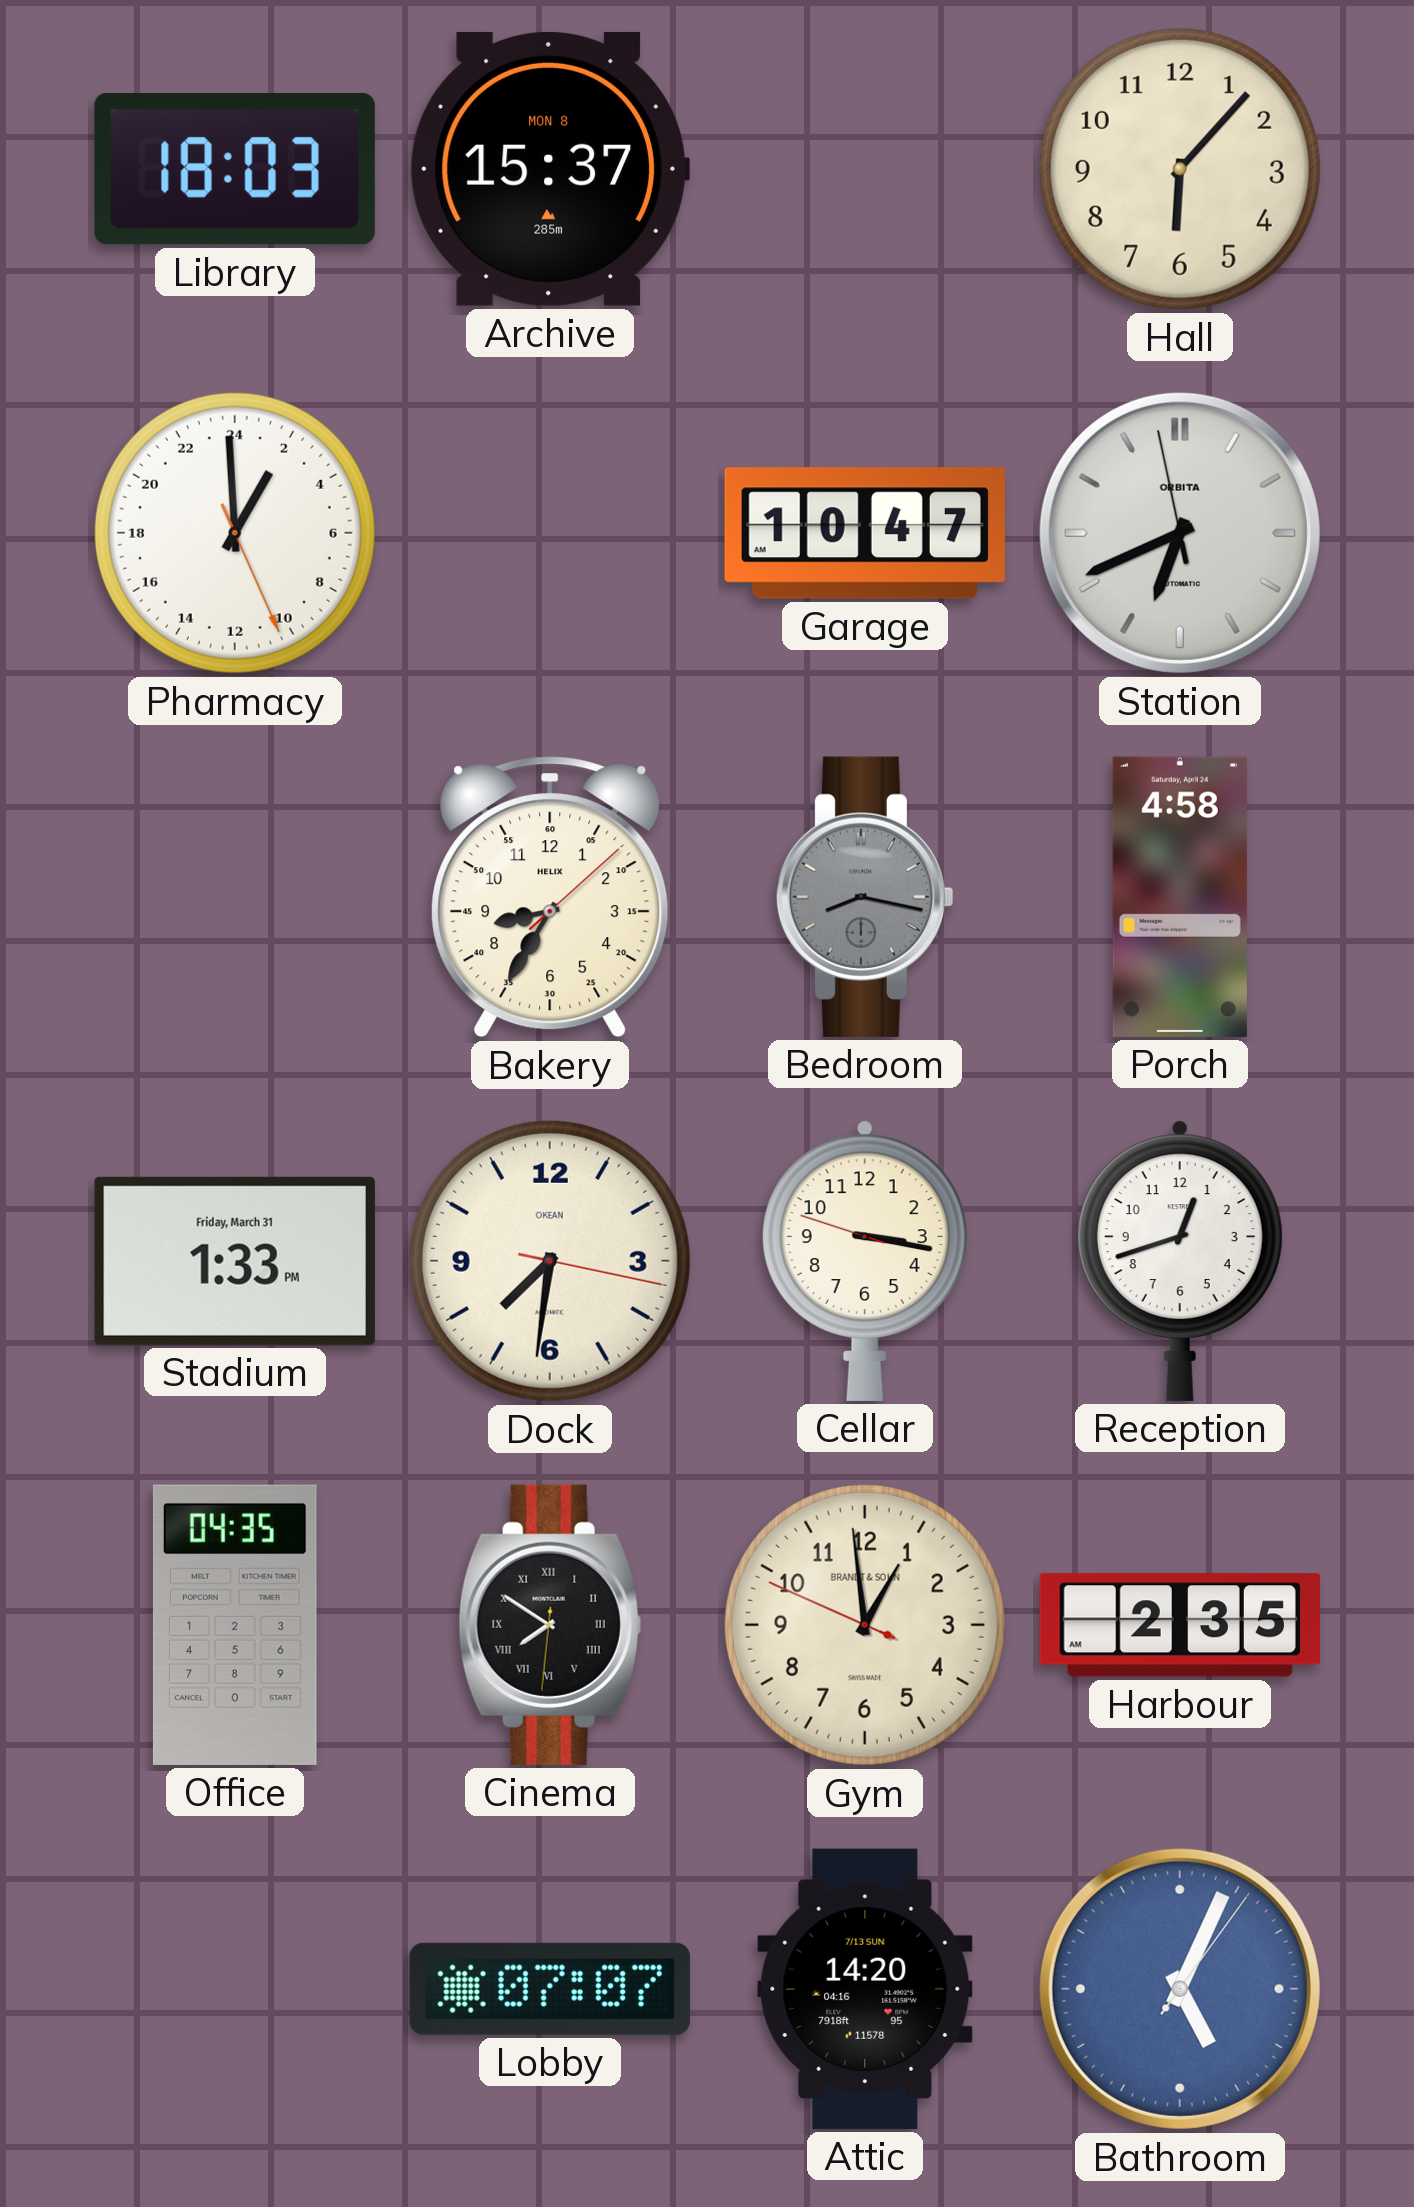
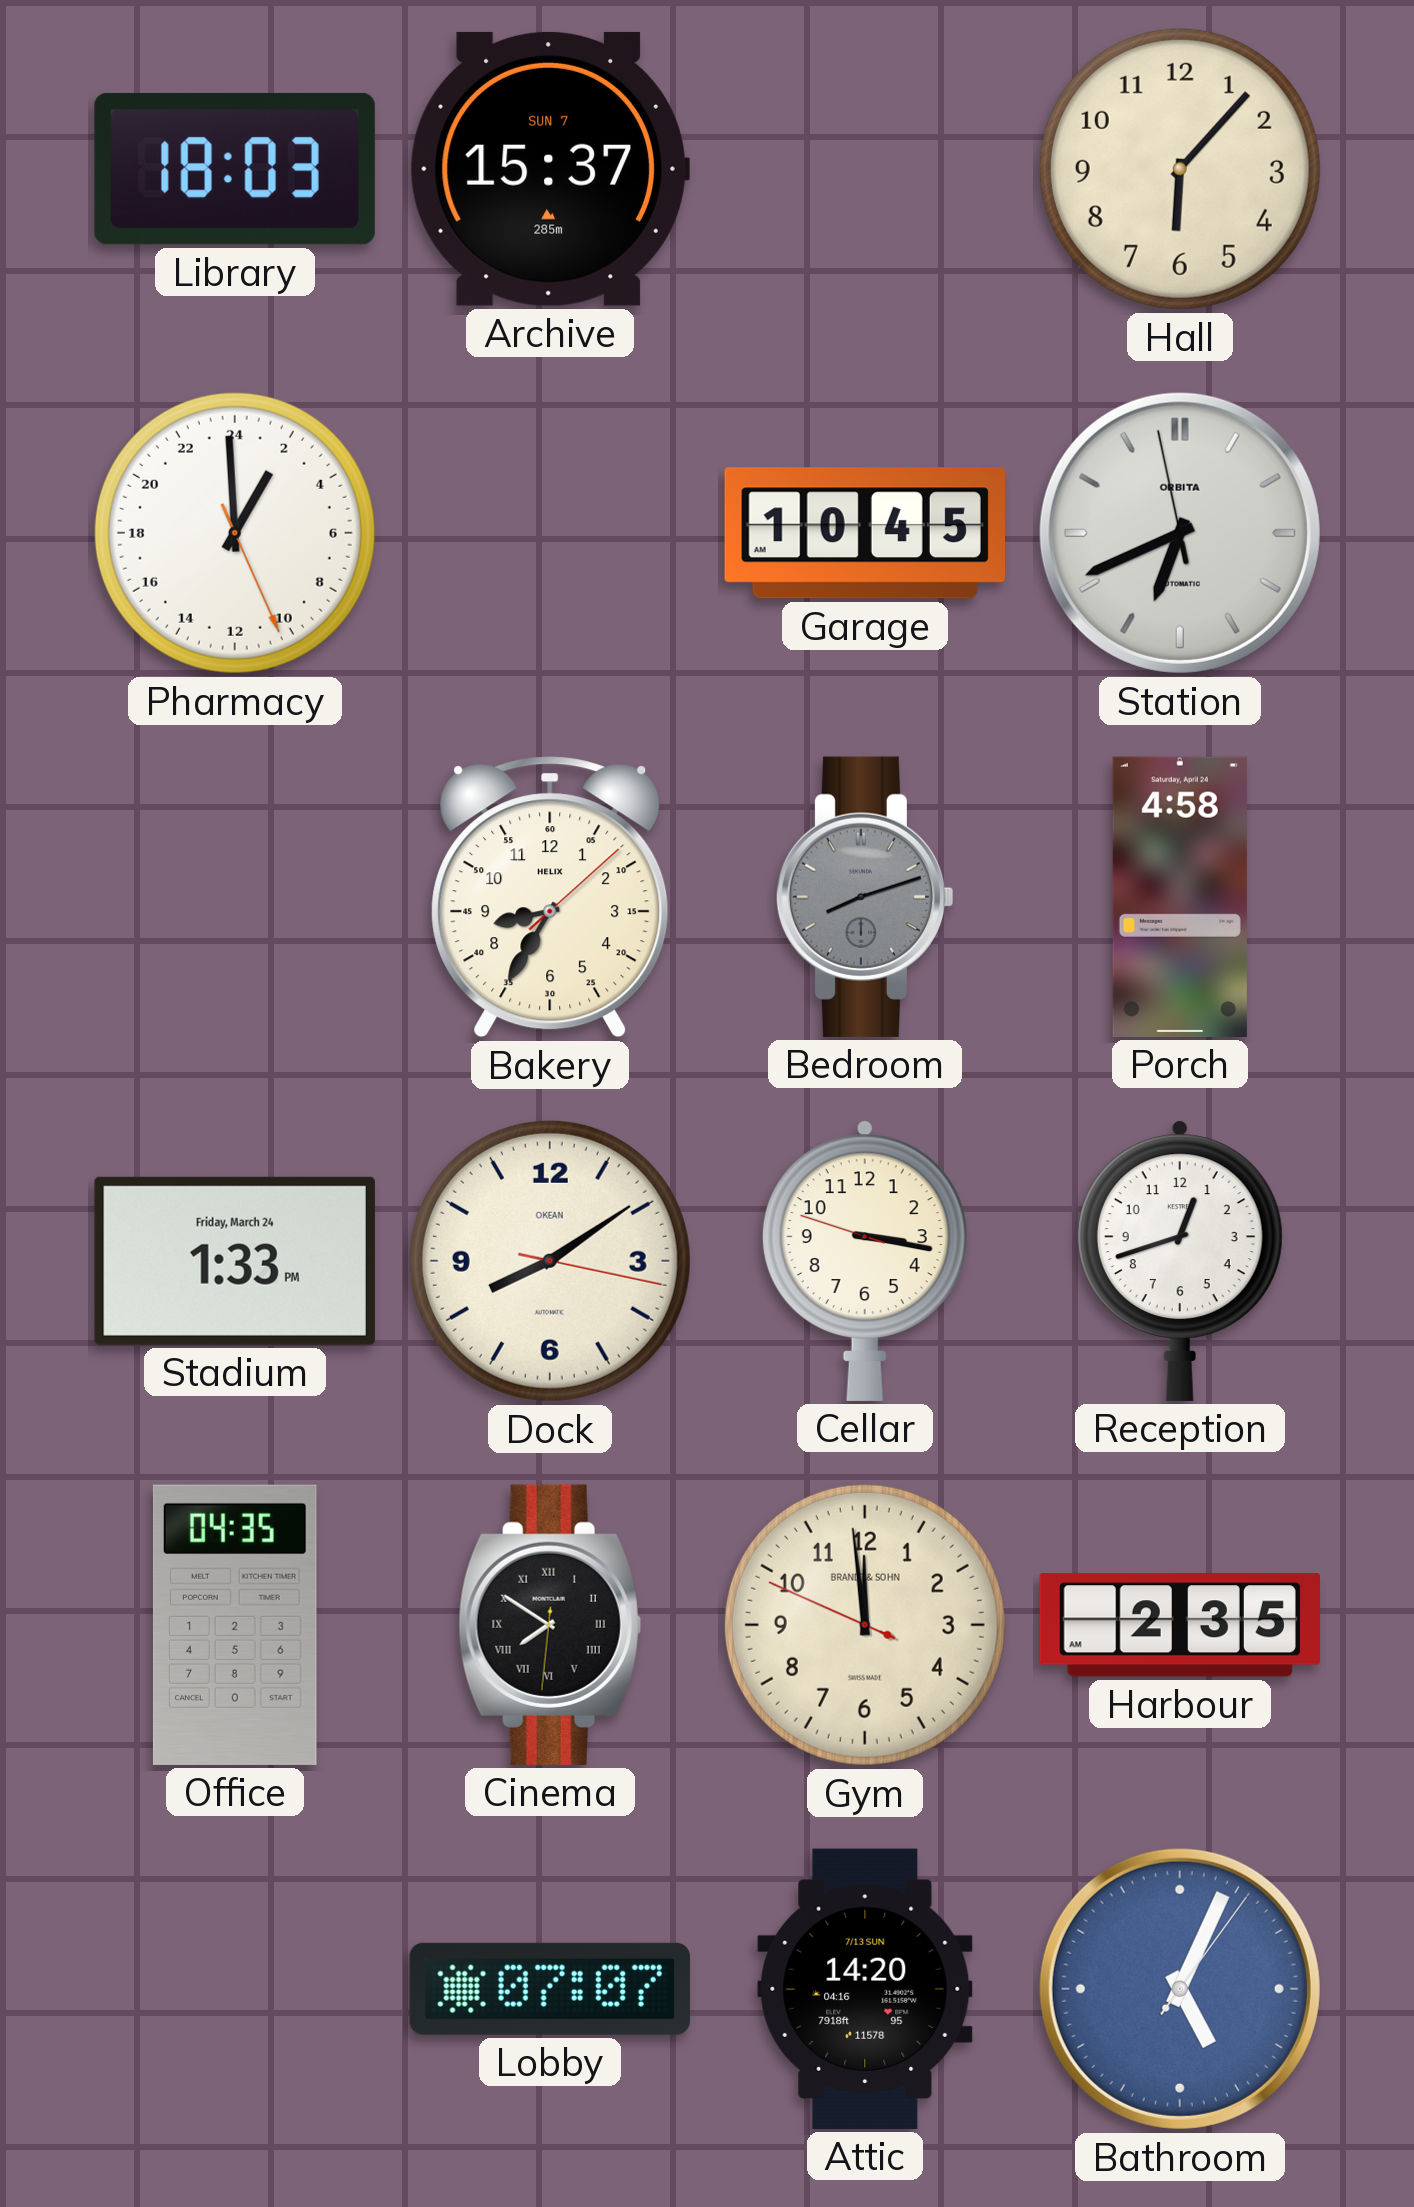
Archive date: MON 8 -> SUN 7 (550, 169)
Garage: 10:47 -> 10:45 (865, 533)
Bedroom: 8:17 -> 8:12 (865, 897)
Stadium date: Friday, March 31 -> Friday, March 24 (235, 1261)
Dock: 7:31 -> 8:09 (550, 1261)
Gym: 12:58 -> 11:58 (865, 1625)
